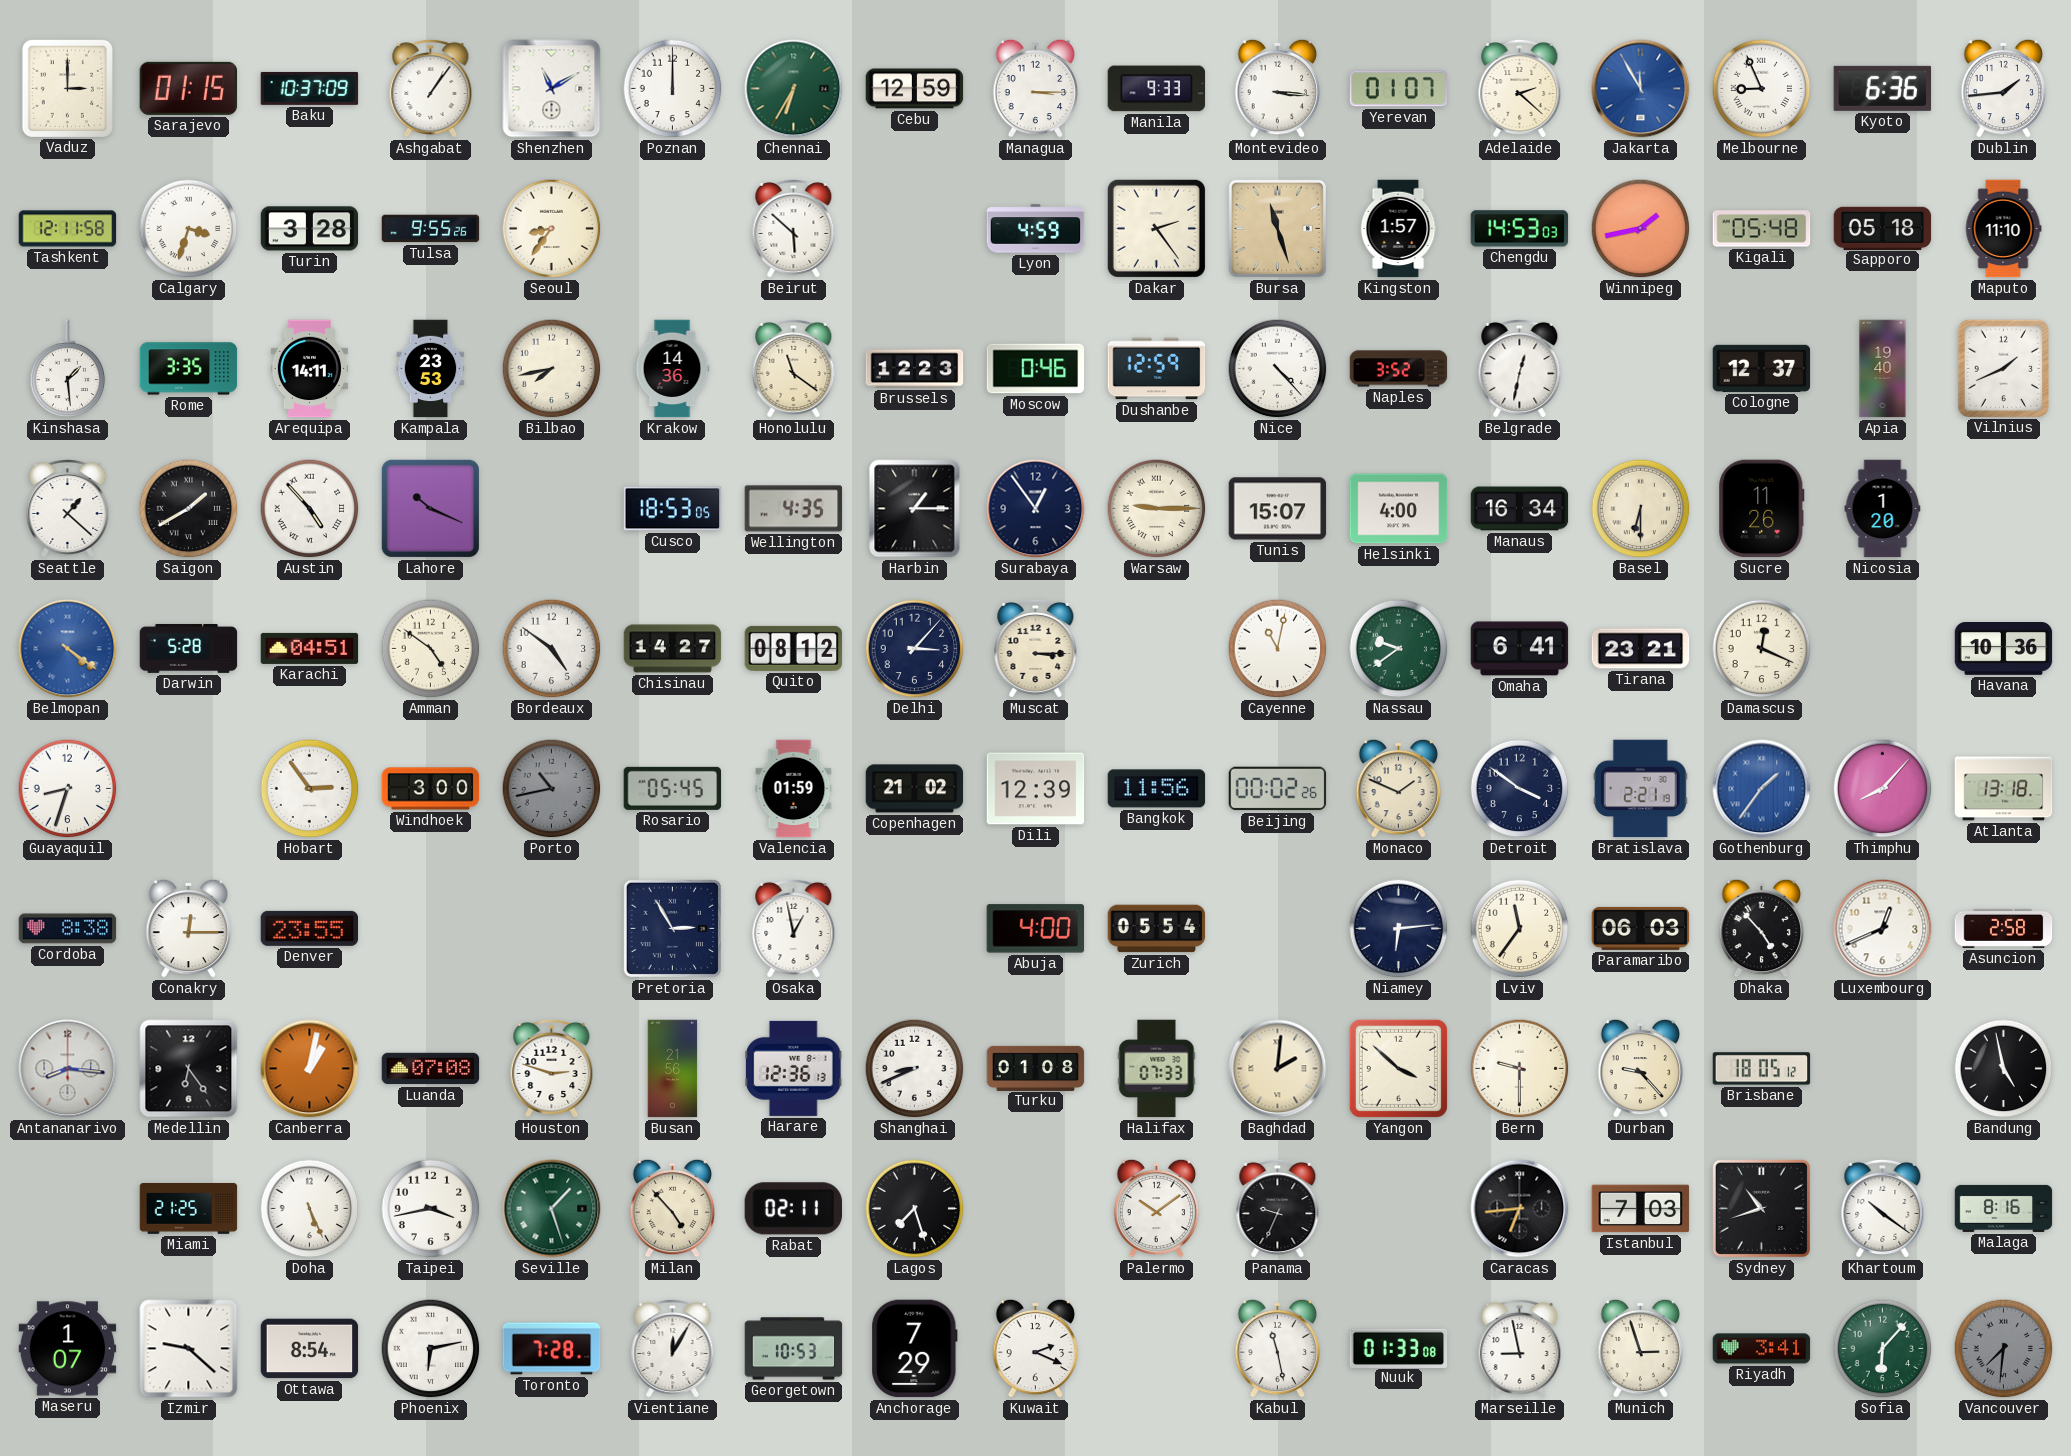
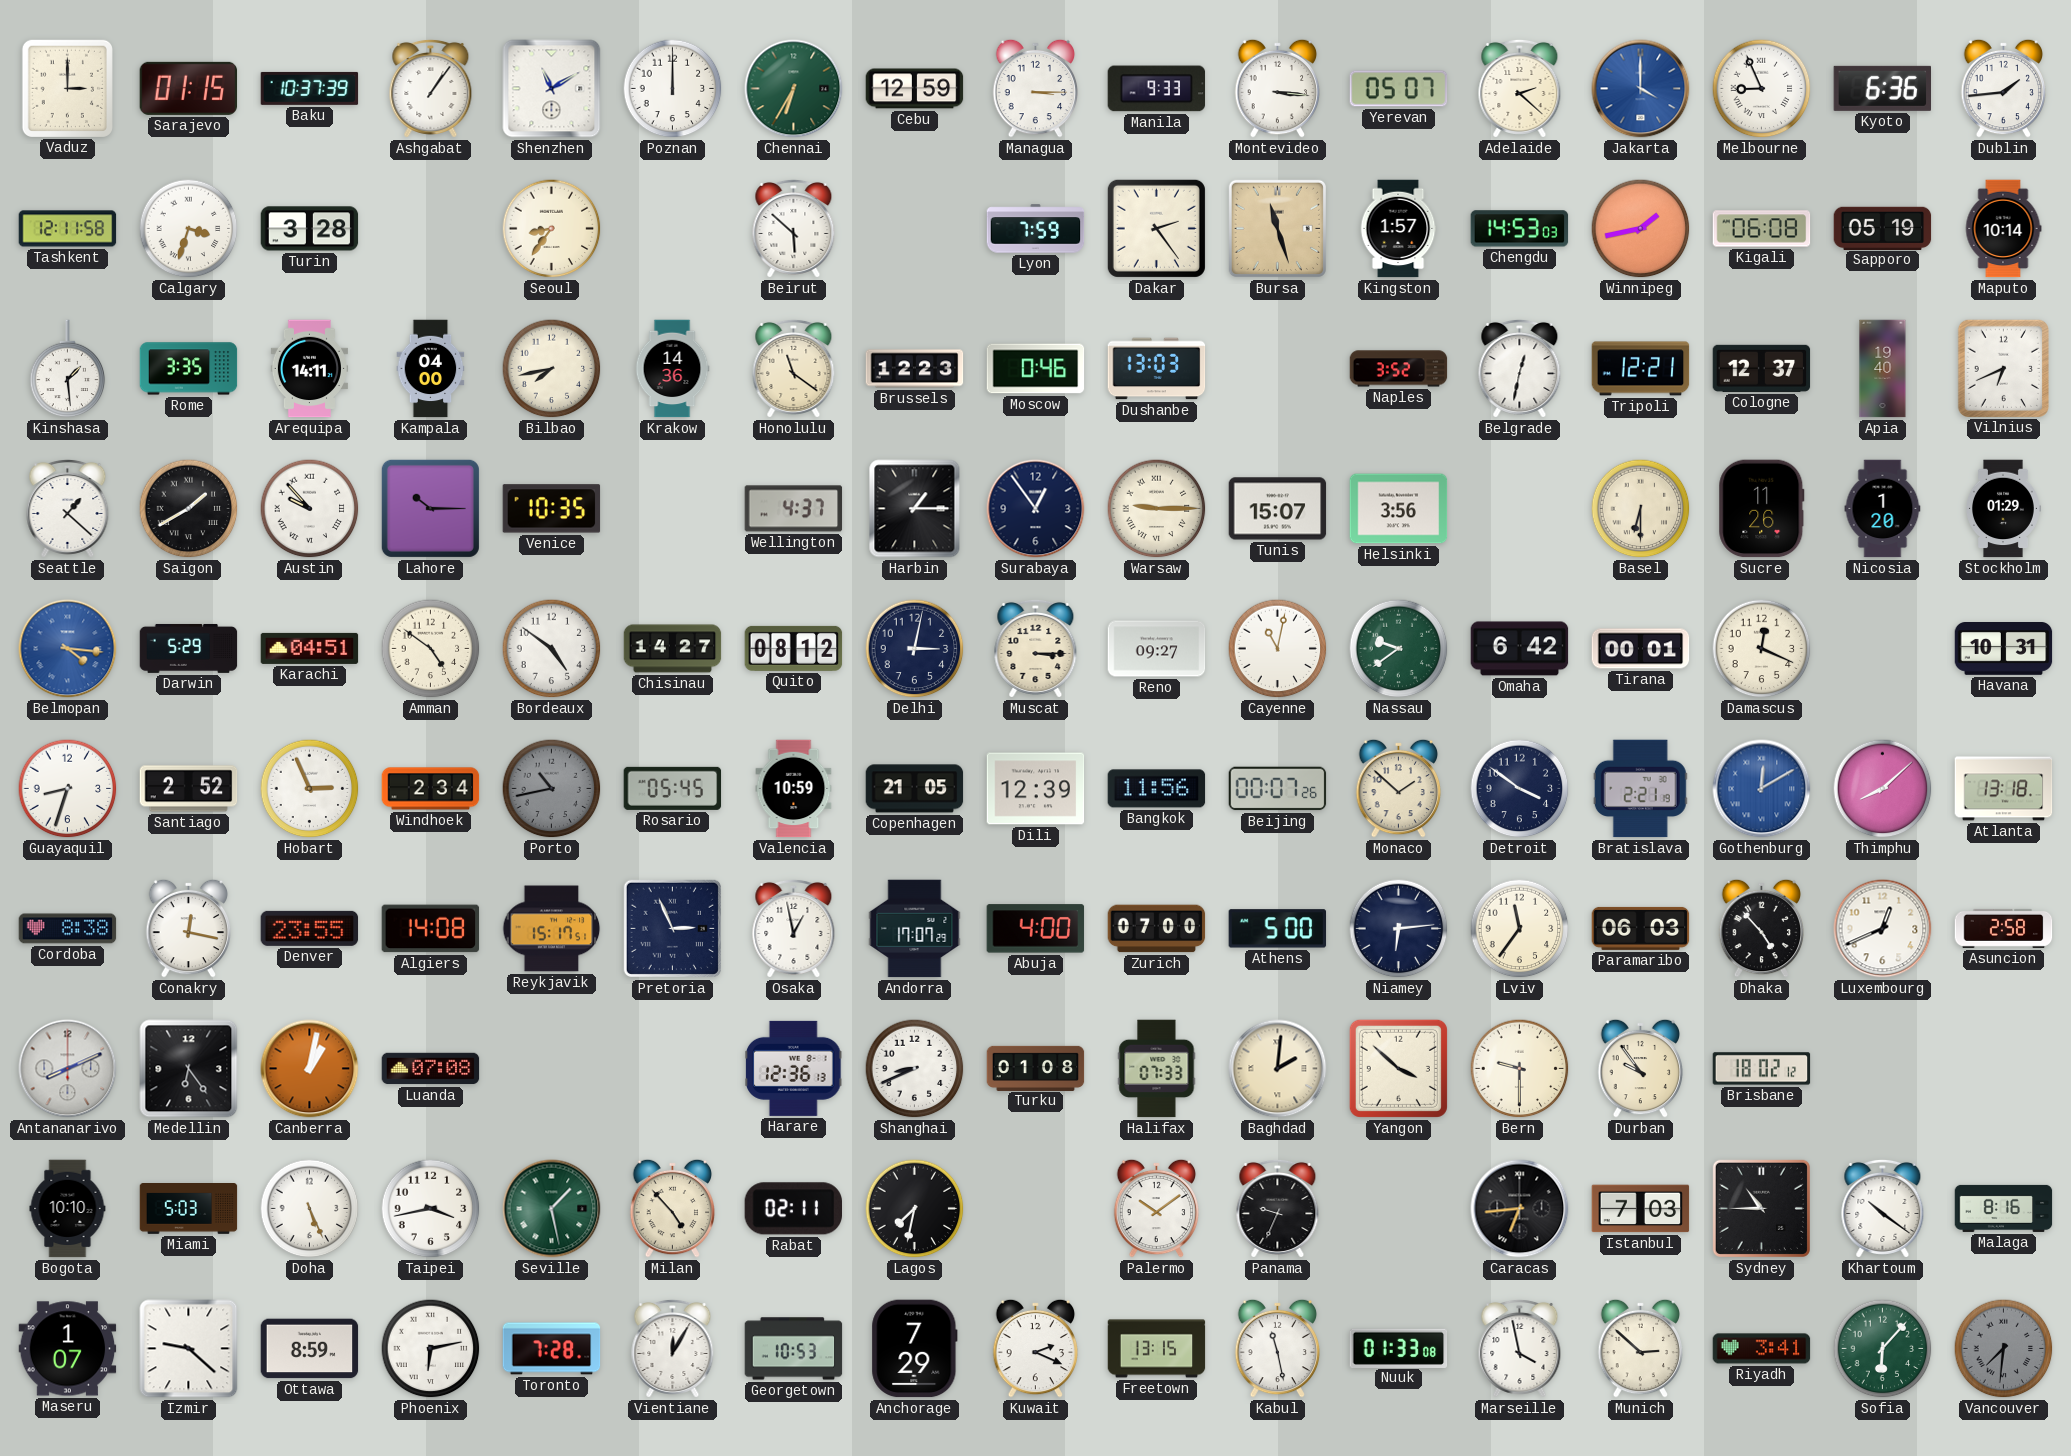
Baku: 10:37:09 -> 10:37:39 (310, 88)
Yerevan: 01:07 -> 05:07 (1399, 89)
Jakarta: 11:55 -> 4:00 (1641, 89)
Tulsa: 9:55 -> none (431, 229)
Lyon: 4:59 -> 7:59 (1036, 229)
Kigali: 05:48 -> 06:08 (1762, 229)
Sapporo: 05:18 -> 05:19 (1883, 228)
Maputo: 11:10 -> 10:14 (2003, 229)
Kampala: 23:53 -> 04:00 (431, 369)
Dushanbe: 12:59 -> 13:03 (1157, 369)
Nice: 4:23 -> none (1278, 369)
Tripoli: none -> 12:21 (1641, 369)
Vilnius: 1:41 -> 6:41 (2003, 368)
Austin: 4:53 -> 9:53 (310, 509)
Lahore: 10:19 -> 10:15 (430, 508)
Venice: none -> 10:35 (552, 509)
Cusco: 18:53 -> none (673, 509)
Wellington: 4:35 -> 4:37 (794, 509)
Helsinki: 4:00 -> 3:56 (1399, 509)
Manaus: 16:34 -> none (1520, 509)
Stockholm: none -> 01:29 (2004, 509)
Belmopan: 4:21 -> 4:16 (68, 649)
Darwin: 5:28 -> 5:29 (189, 648)
Delhi: 3:07 -> 3:02 (915, 649)
Reno: none -> 09:27 (1157, 649)
Omaha: 6:41 -> 6:42 (1520, 649)
Tirana: 23:21 -> 00:01 (1641, 649)
Havana: 10:36 -> 10:31 (2004, 649)
Santiago: none -> 2:52 (189, 789)
Hobart: 2:54 -> 2:56 (310, 789)
Windhoek: 3:00 -> 2:34 (431, 789)
Valencia: 01:59 -> 10:59 (794, 789)
Copenhagen: 21:02 -> 21:05 (915, 789)
Beijing: 00:02 -> 00:07 (1278, 789)
Monaco: 1:49 -> 1:52 (1399, 788)
Gothenburg: 1:36 -> 12:10 (1762, 789)
Thimphu: 8:07 -> 8:08 (1883, 789)
Conakry: 12:15 -> 12:17 (189, 928)
Algiers: none -> 14:08 (431, 929)
Reykjavik: none -> 15:17 (552, 929)
Pretoria: 2:55 -> 2:56 (672, 928)
Andorra: none -> 17:07 (915, 929)
Zurich: 05:54 -> 07:00 (1157, 929)
Athens: none -> 5:00 (1278, 929)
Antananarivo: 8:16 -> 8:11 (68, 1069)
Houston: 2:48 -> none (552, 1068)
Busan: 21:56 -> none (673, 1069)
Durban: 9:23 -> 9:54 (1641, 1068)
Brisbane: 18:05 -> 18:02 (1762, 1069)
Bandung: 4:58 -> none (2004, 1069)
Bogota: none -> 10:10 (68, 1209)
Miami: 21:25 -> 5:03 (189, 1209)
Seville: 1:27 -> 1:28 (552, 1209)
Lagos: 7:27 -> 7:32 (915, 1209)
Sydney: 10:42 -> 10:45 (1761, 1208)
Ottawa: 8:54 -> 8:59 (310, 1349)
Freetown: none -> 13:15 (1157, 1349)
Marseille: 8:58 -> 3:58 (1520, 1348)
Munich: 2:57 -> 2:52 (1641, 1348)
